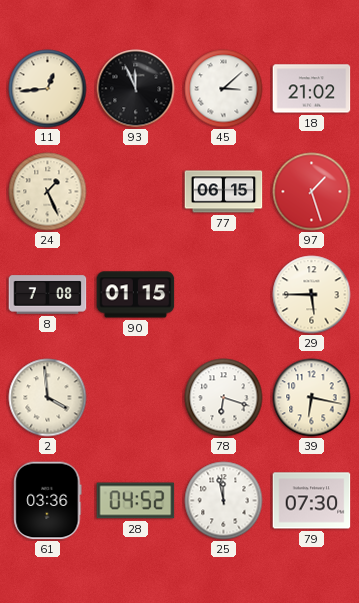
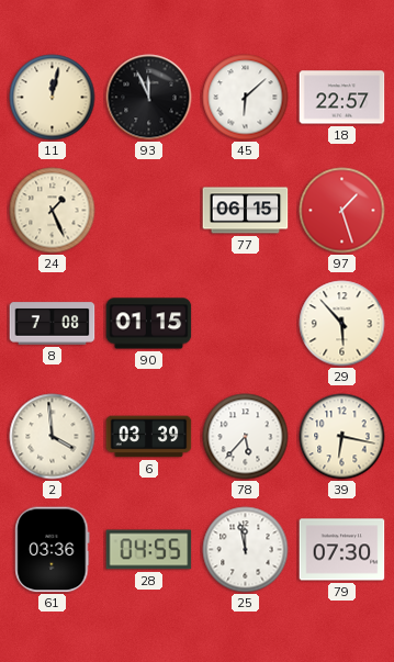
11: 12:44 -> 12:02 (53, 98)
45: 3:08 -> 6:08 (246, 98)
18: 21:02 -> 22:57 (342, 98)
29: 5:45 -> 5:53 (342, 324)
6: none -> 03:39 (149, 437)
78: 6:18 -> 5:37 (246, 437)
28: 04:52 -> 04:55 (149, 550)
